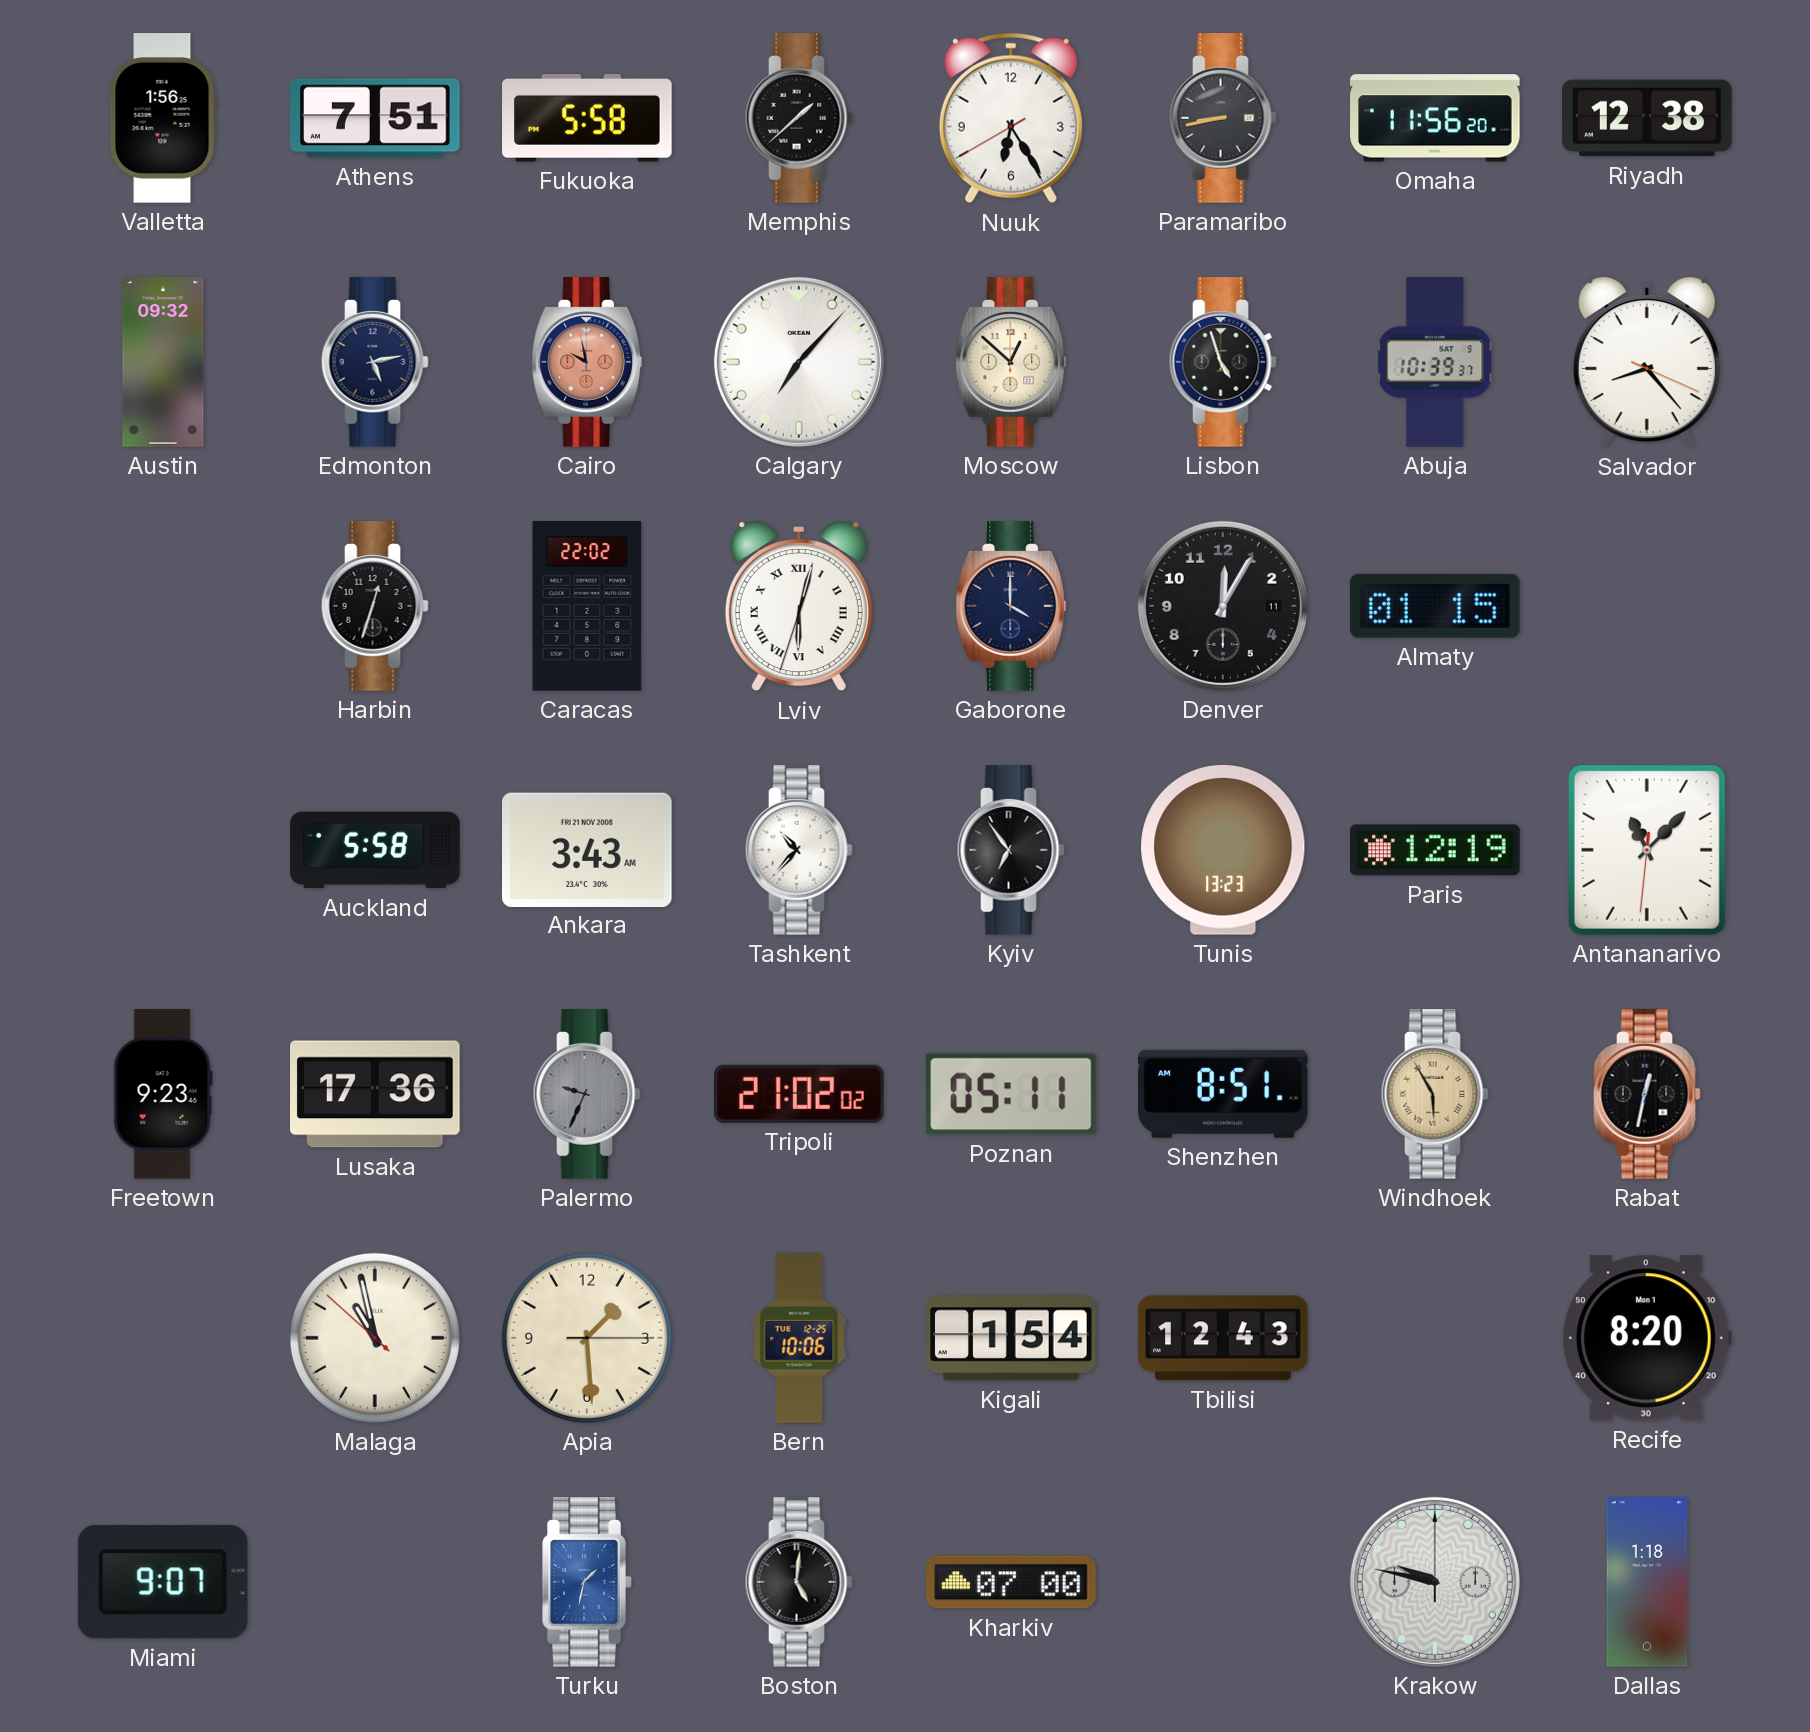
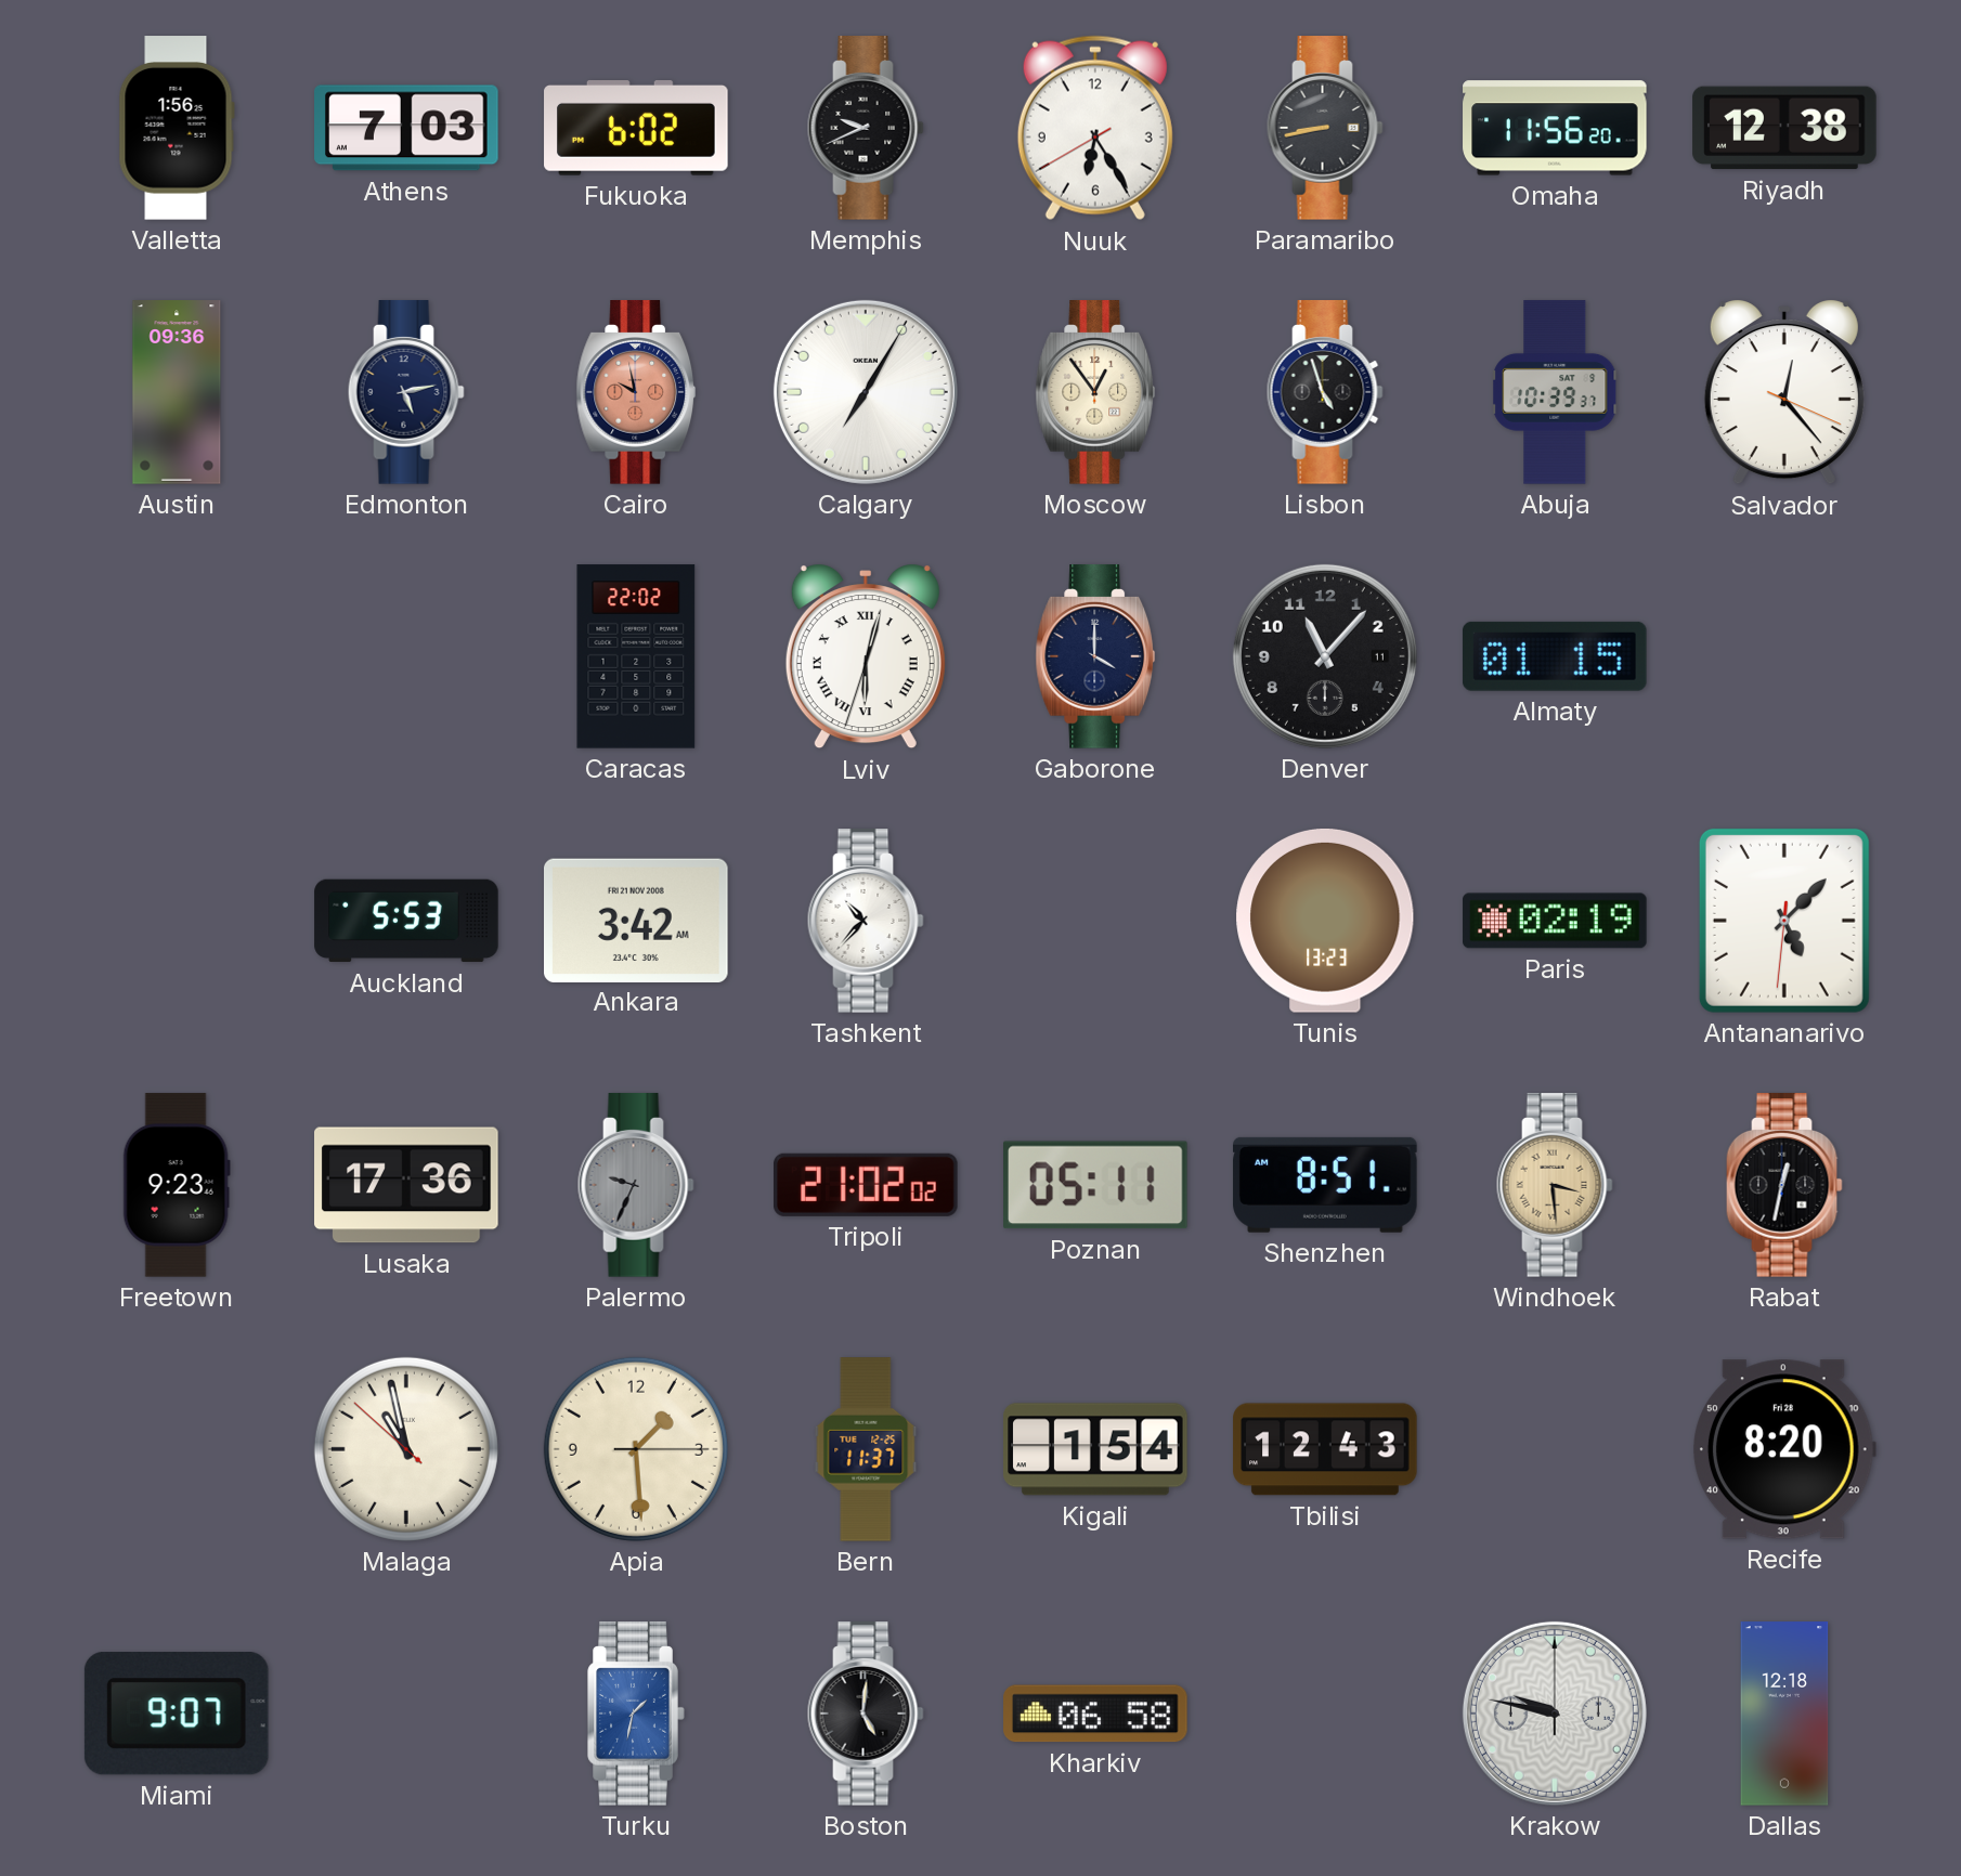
Athens: 7:51 -> 7:03 (406, 128)
Fukuoka: 5:58 -> 6:02 (636, 129)
Memphis: 1:38 -> 9:41 (866, 128)
Austin: 09:32 -> 09:36 (177, 392)
Calgary: 7:07 -> 7:05 (866, 392)
Moscow: 12:52 -> 12:54 (1095, 392)
Salvador: 8:23 -> 12:23 (1784, 392)
Harbin: 12:33 -> none (375, 606)
Denver: 12:05 -> 11:07 (1325, 656)
Auckland: 5:58 -> 5:53 (406, 921)
Ankara: 3:43 -> 3:42 (637, 920)
Kyiv: 6:54 -> none (1011, 850)
Paris: 12:19 -> 02:19 (1555, 921)
Antananarivo: 11:07 -> 5:07 (1784, 921)
Windhoek: 5:55 -> 3:29 (1555, 1185)
Bern: 10:06 -> 11:37 (866, 1449)
Recife date: Mon 1 -> Fri 28 (1784, 1449)
Kharkiv: 07:00 -> 06:58 (1095, 1714)
Dallas: 1:18 -> 12:18 (1784, 1714)
